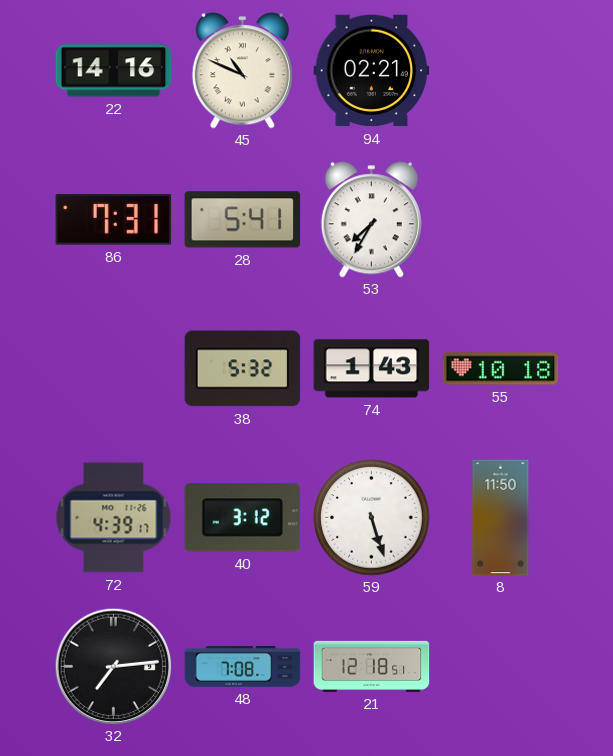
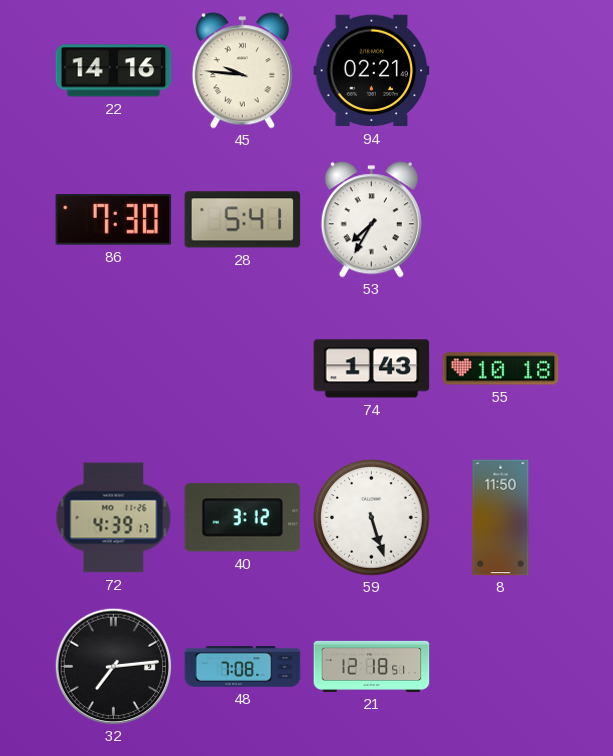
45: 10:49 -> 9:46 (242, 71)
86: 7:31 -> 7:30 (114, 220)
38: 5:32 -> none (243, 369)
